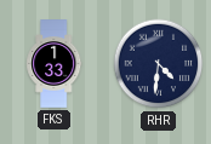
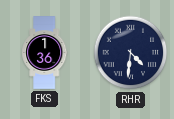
FKS: 1:33 -> 1:36 (45, 53)
